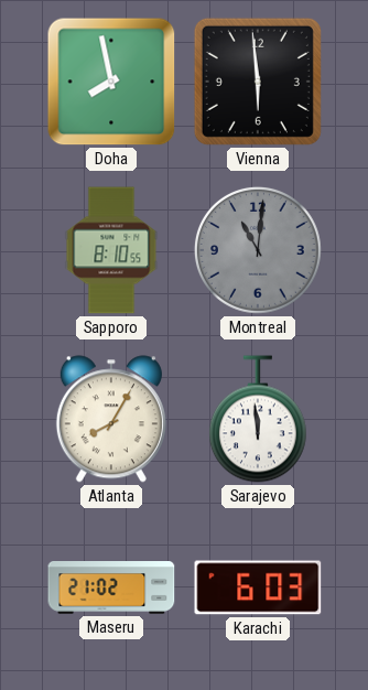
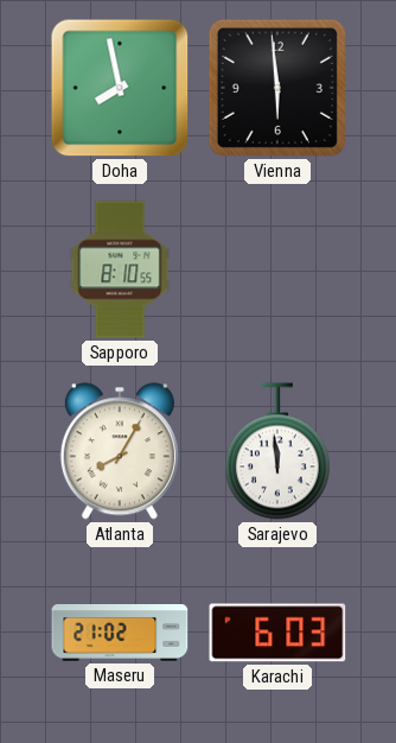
Montreal: 11:01 -> none (258, 250)
